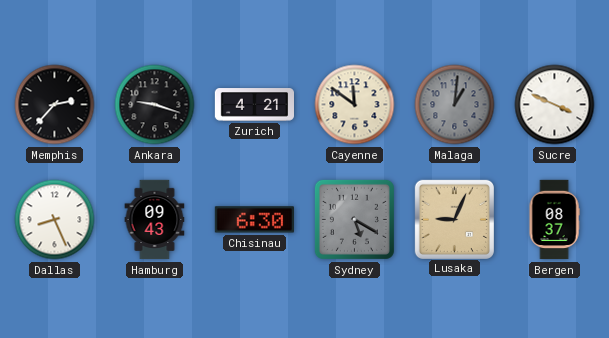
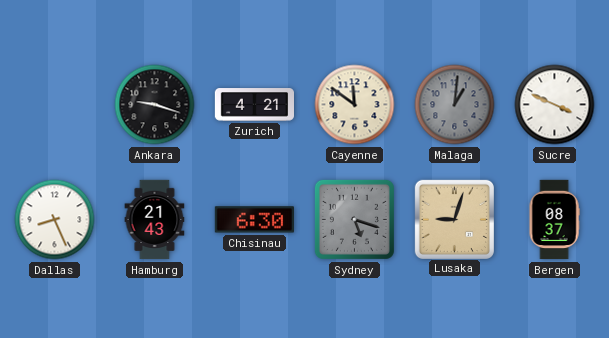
Memphis: 2:37 -> none (55, 105)
Hamburg: 09:43 -> 21:43 (155, 220)
Sydney: 5:20 -> 5:18 (354, 219)
Lusaka: 9:04 -> 9:03 (454, 219)
